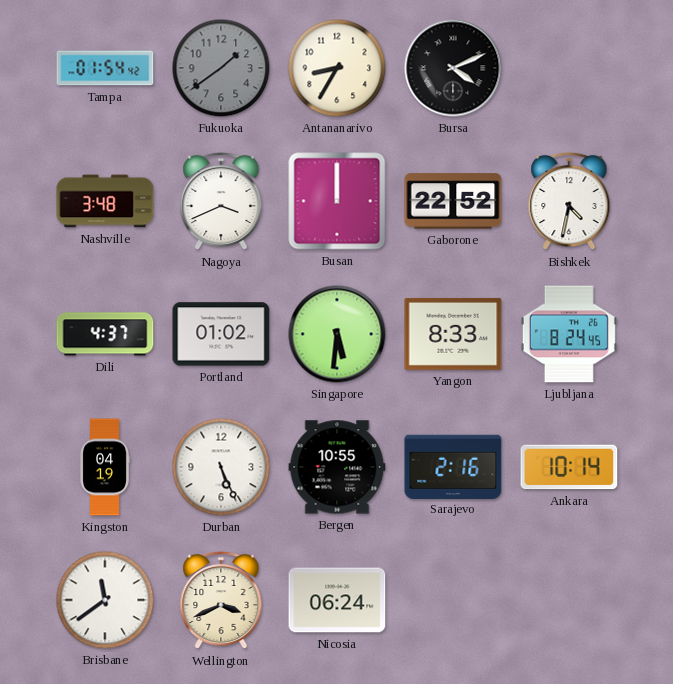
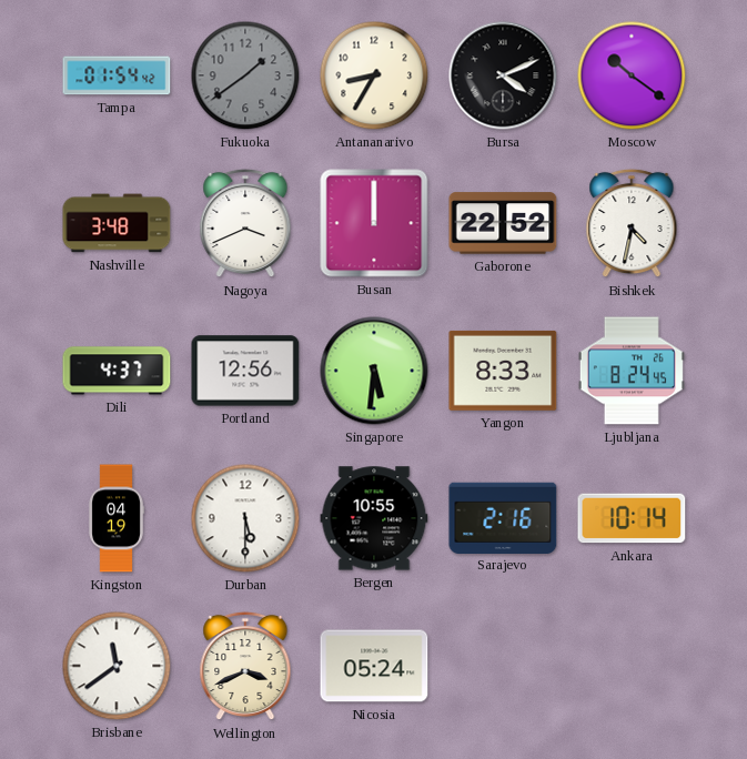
Moscow: none -> 10:21 (632, 75)
Portland: 01:02 -> 12:56 (245, 371)
Durban: 5:26 -> 5:30 (245, 518)
Nicosia: 06:24 -> 05:24 (374, 666)
